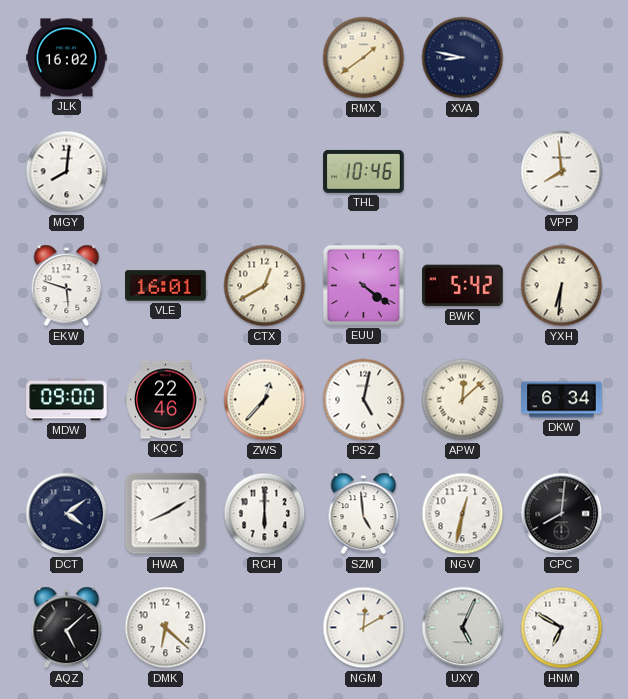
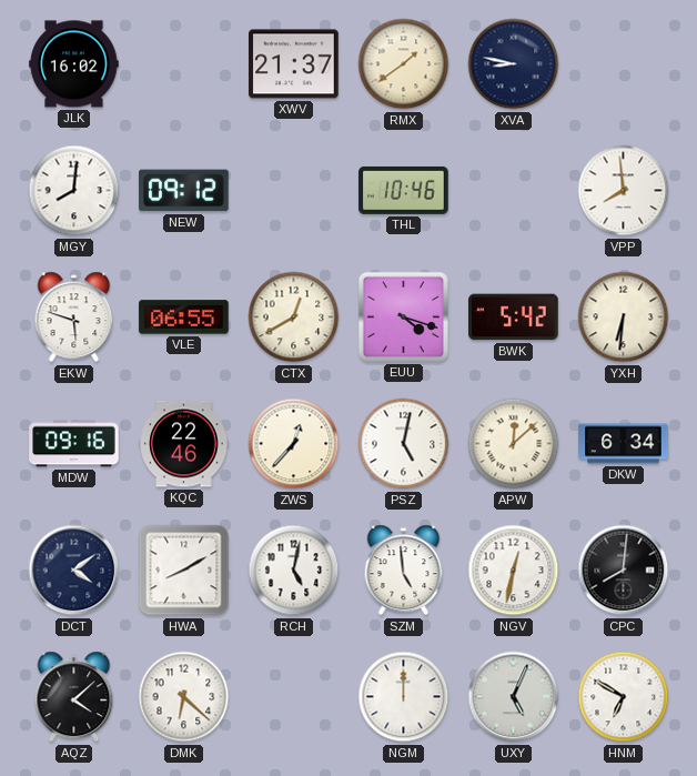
XWV: none -> 21:37 (294, 64)
NEW: none -> 09:12 (184, 191)
VLE: 16:01 -> 06:55 (184, 318)
EUU: 4:21 -> 4:18 (403, 316)
MDW: 09:00 -> 09:16 (74, 444)
RCH: 6:00 -> 5:02 (294, 571)
AQZ: 5:08 -> 4:08 (74, 697)
NGM: 12:10 -> 12:00 (404, 697)
